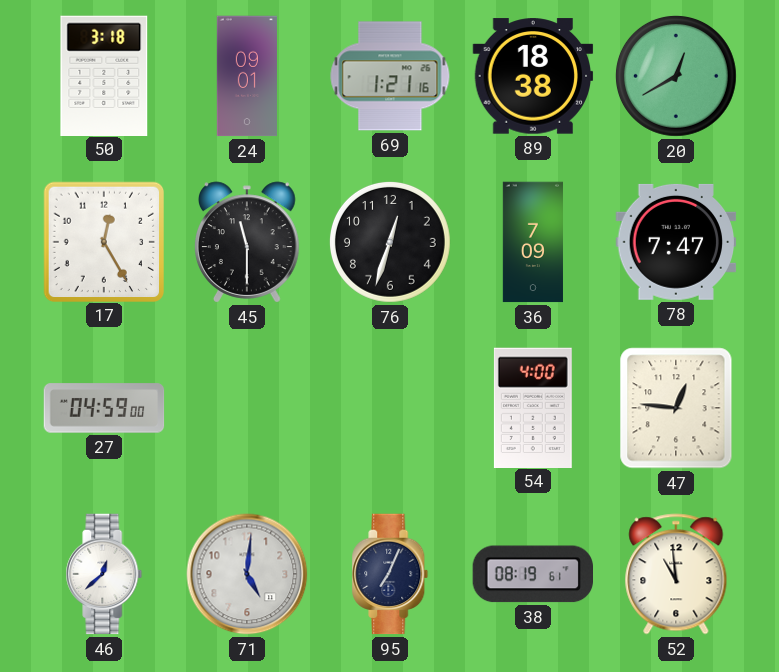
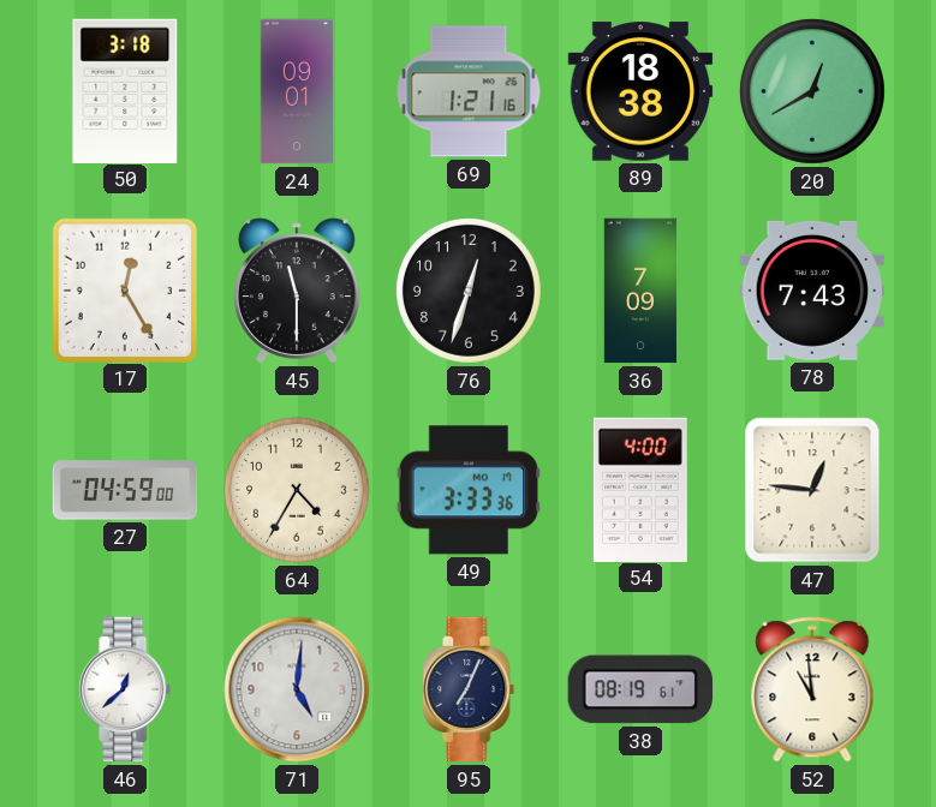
78: 7:47 -> 7:43 (812, 291)
64: none -> 4:35 (297, 490)
49: none -> 3:33 (467, 490)
